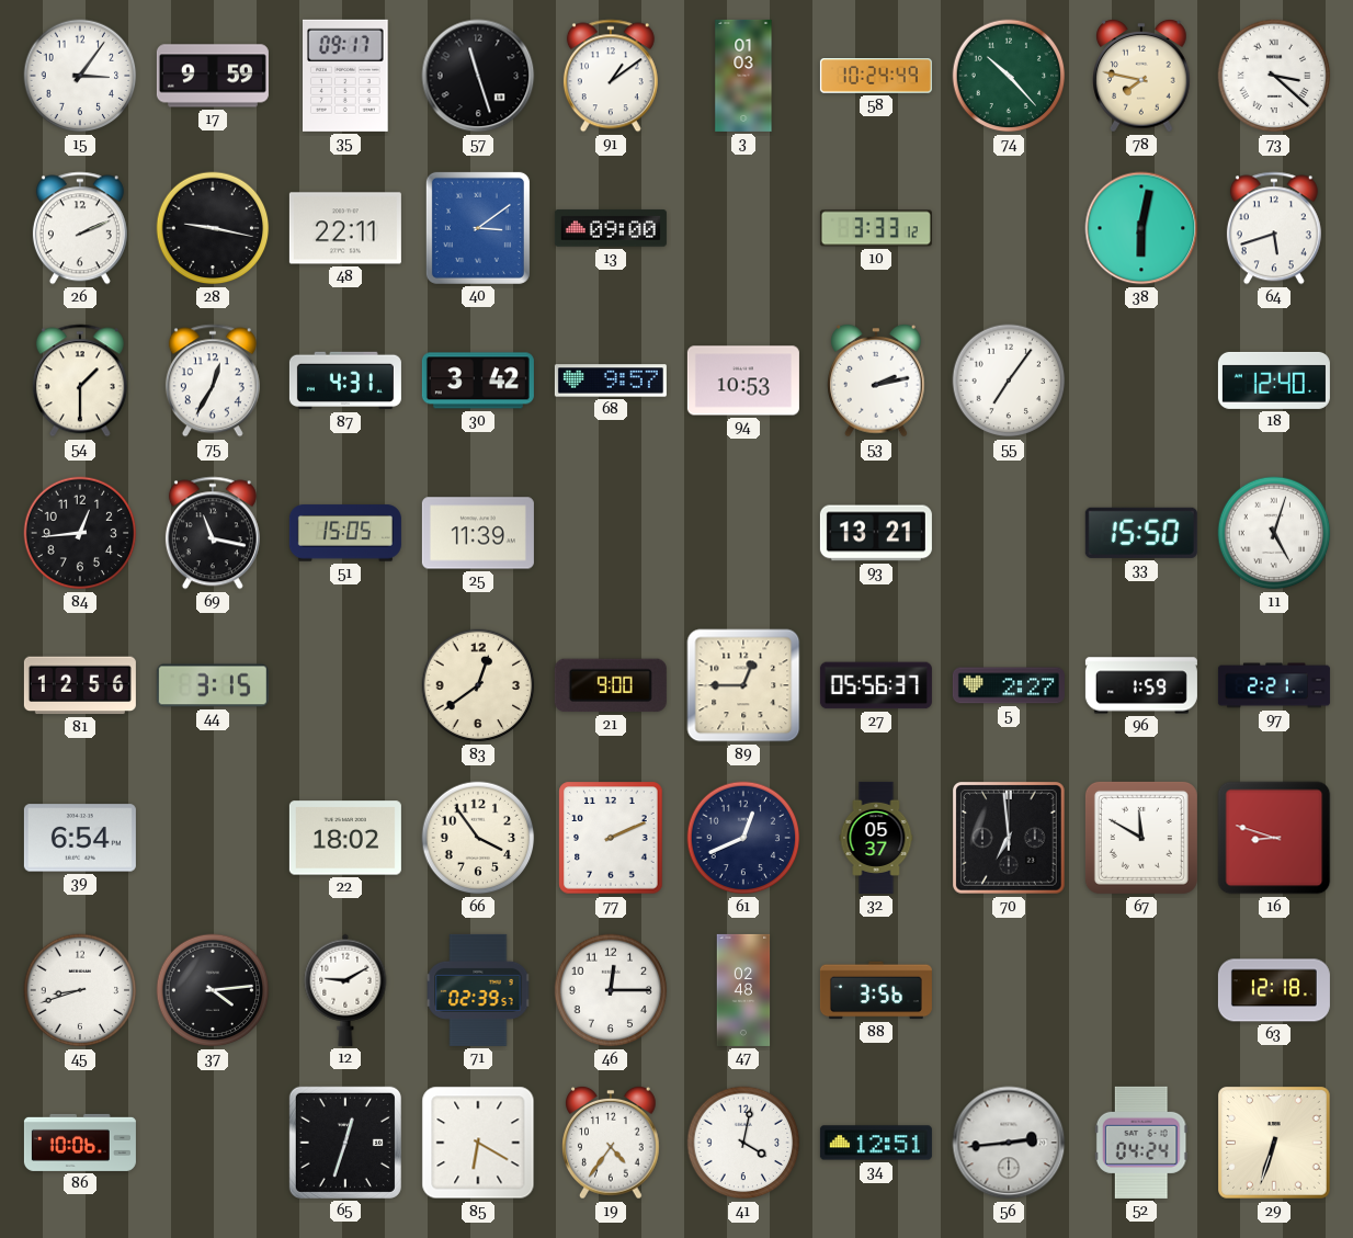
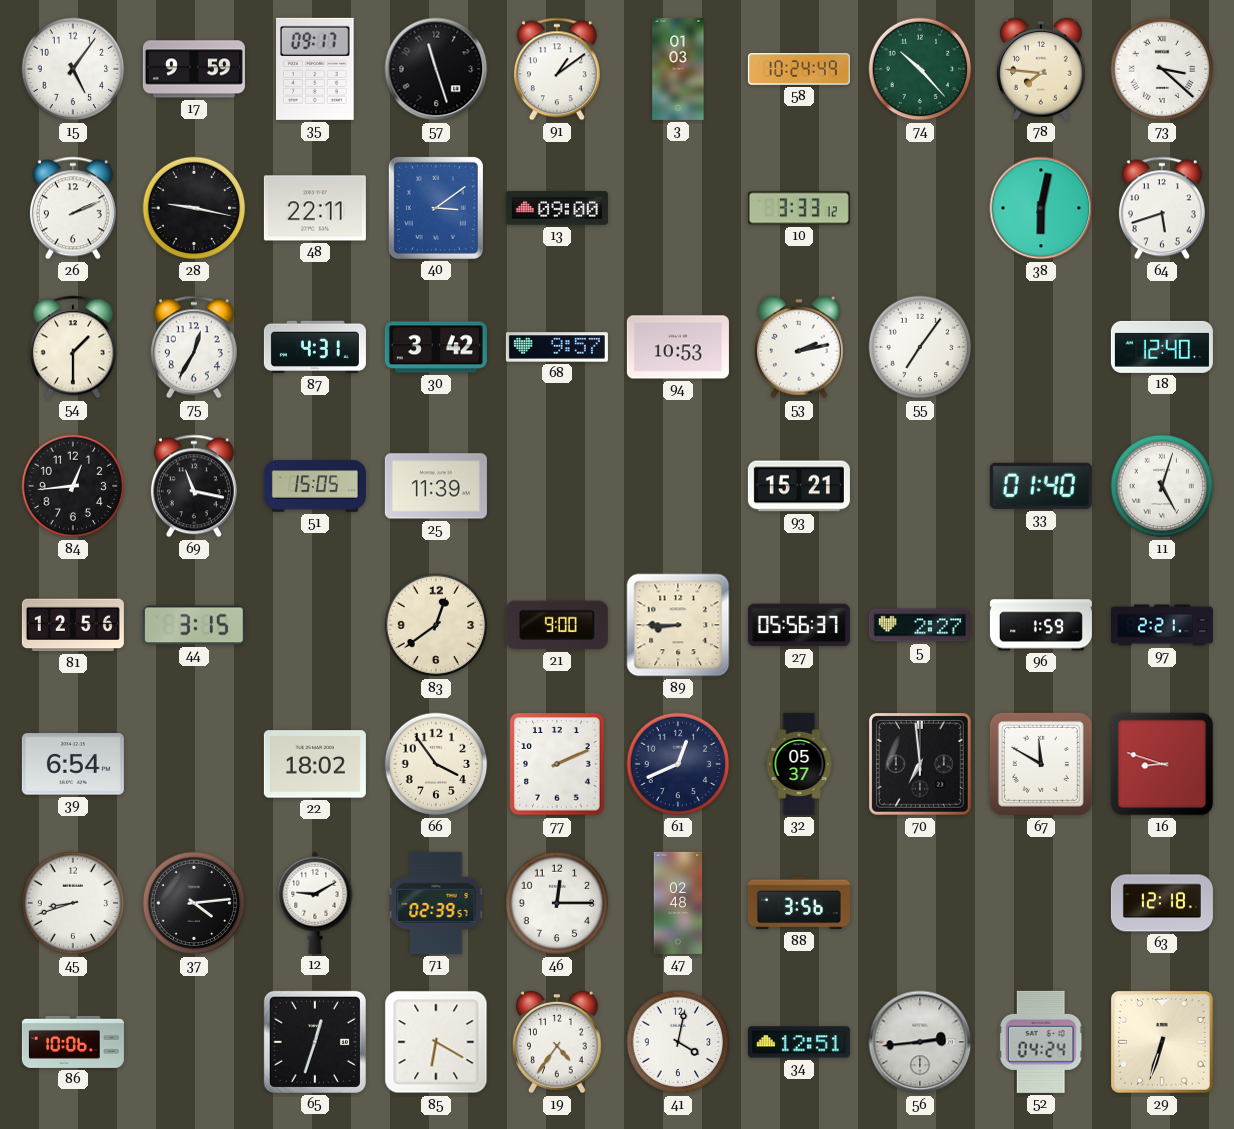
15: 3:06 -> 5:06 (73, 69)
78: 7:47 -> 7:46 (1042, 69)
93: 13:21 -> 15:21 (799, 486)
33: 15:50 -> 01:40 (1041, 486)
89: 12:45 -> 8:45 (678, 625)
